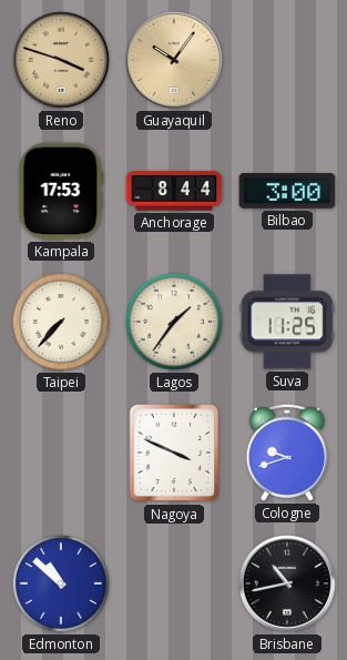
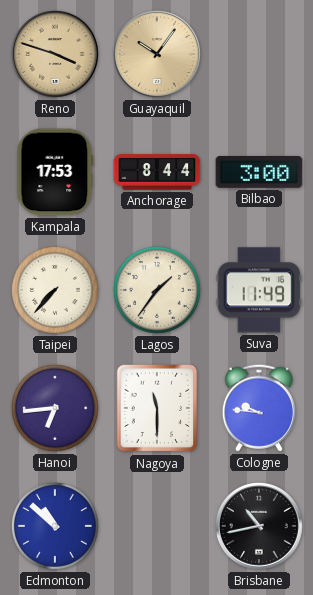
Suva: 11:25 -> 11:49 (259, 290)
Hanoi: none -> 6:44 (55, 408)
Nagoya: 3:49 -> 11:30 (157, 408)
Cologne: 9:42 -> 9:46 (259, 408)
